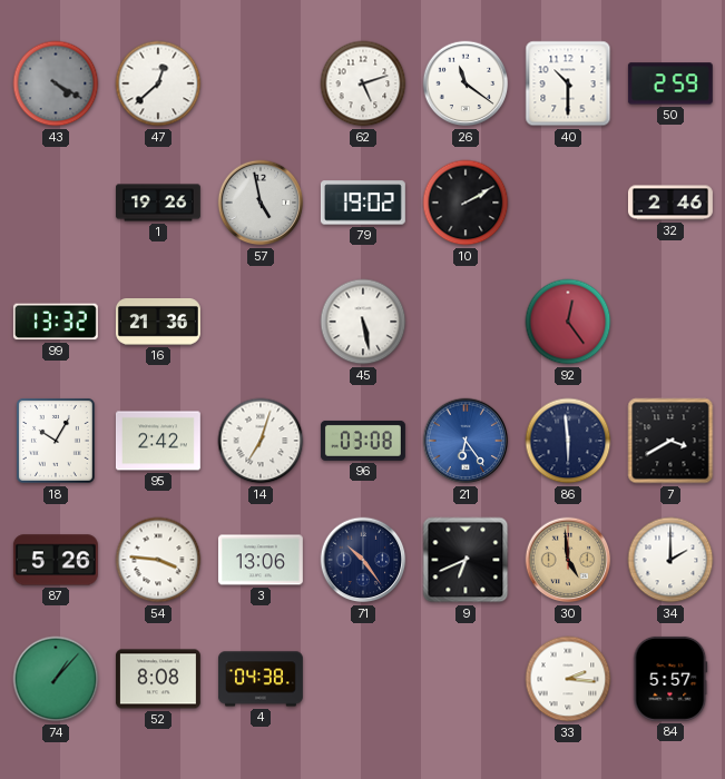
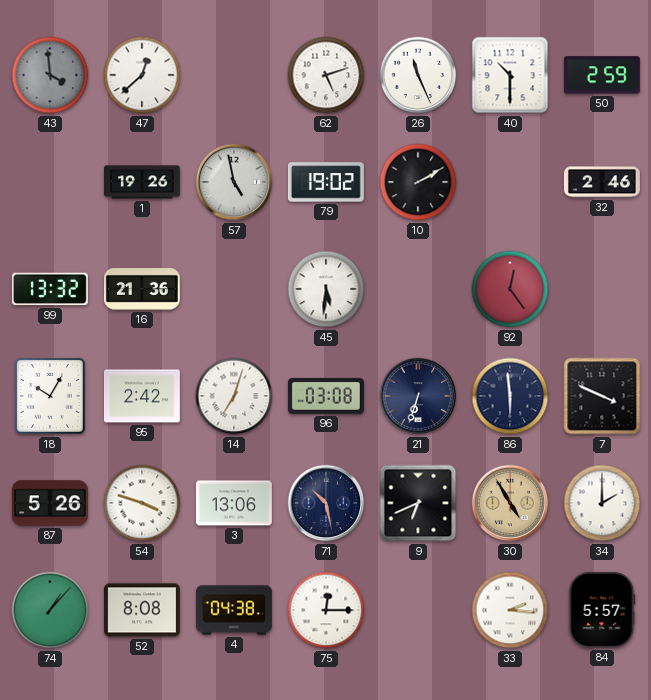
43: 4:20 -> 3:59 (50, 75)
26: 11:21 -> 11:26 (418, 75)
45: 5:28 -> 5:31 (326, 289)
21: 6:24 -> 6:33 (418, 396)
21 dial: blue -> navy (418, 396)
7: 3:40 -> 3:49 (602, 396)
54: 3:46 -> 3:48 (142, 503)
71: 10:24 -> 10:28 (326, 503)
30: 4:59 -> 4:55 (510, 503)
75: none -> 12:15 (326, 610)
